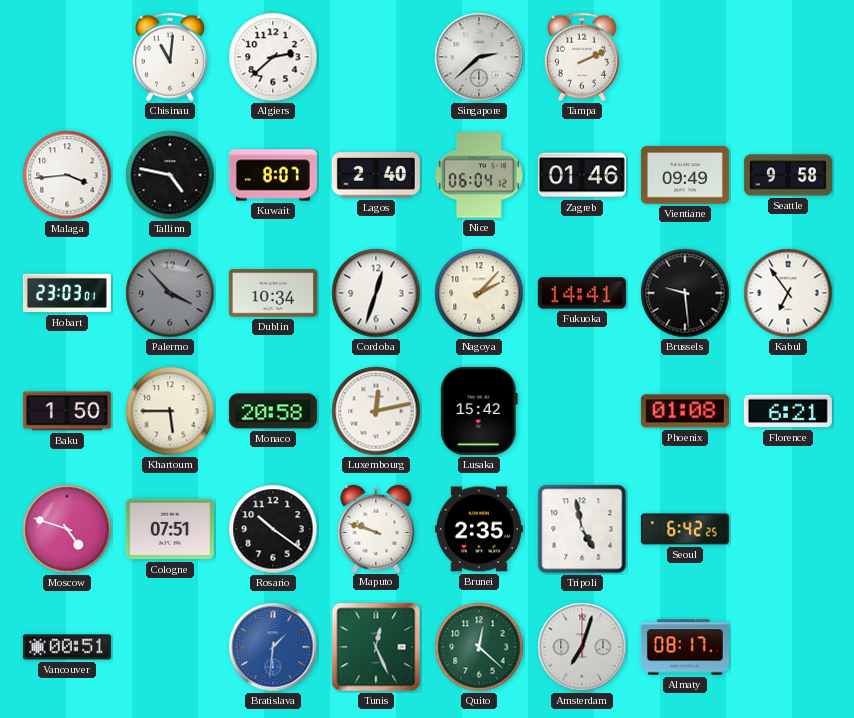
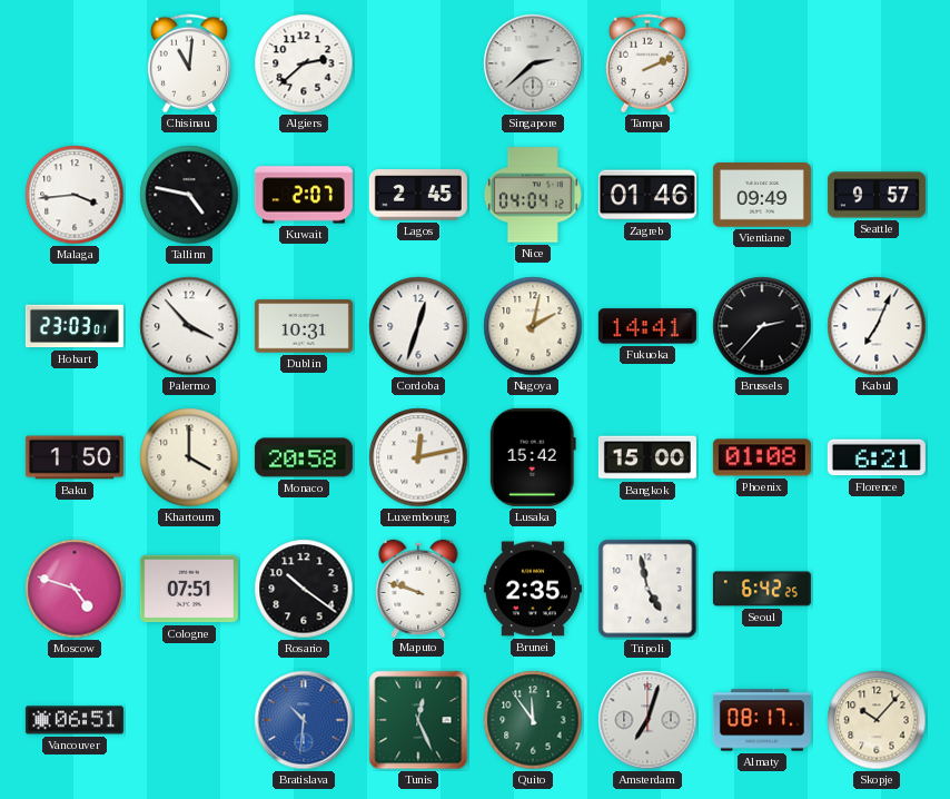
Kuwait: 8:07 -> 2:07 (304, 195)
Lagos: 2:40 -> 2:45 (418, 195)
Nice: 06:04 -> 04:04 (533, 195)
Seattle: 9:58 -> 9:57 (877, 195)
Palermo dial: grey -> white (189, 326)
Dublin: 10:34 -> 10:31 (304, 326)
Nagoya: 2:07 -> 2:02 (533, 326)
Brussels: 9:29 -> 2:37 (762, 326)
Kabul: 6:54 -> 7:04 (877, 326)
Khartoum: 5:45 -> 4:00 (189, 457)
Bangkok: none -> 15:00 (647, 457)
Vancouver: 00:51 -> 06:51 (75, 720)
Bratislava: 1:31 -> 10:31 (304, 720)
Quito: 12:22 -> 11:54 (533, 720)
Skopje: none -> 10:07 (877, 720)
